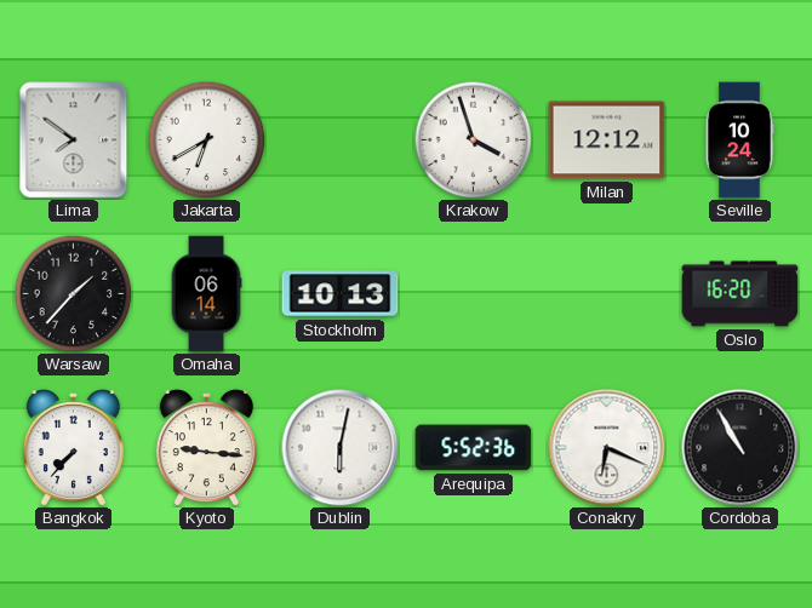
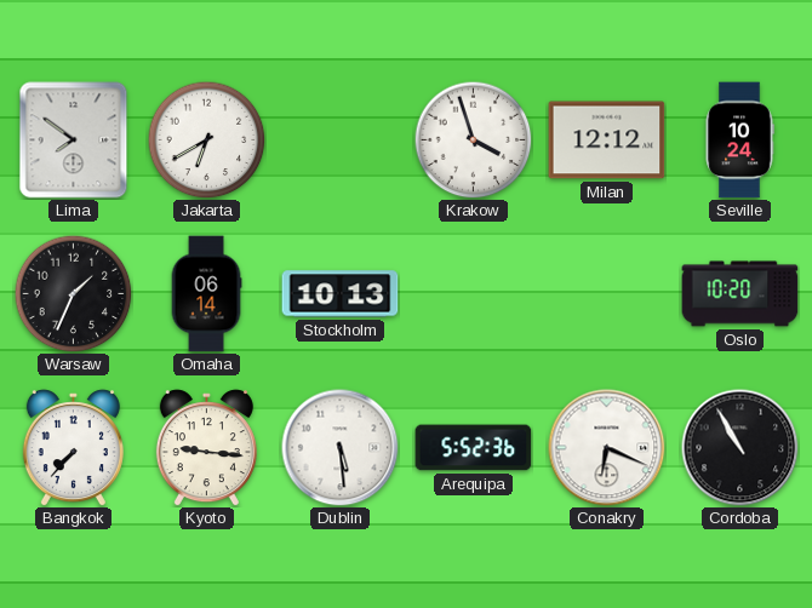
Warsaw: 1:37 -> 1:34 (73, 293)
Oslo: 16:20 -> 10:20 (740, 294)
Dublin: 6:02 -> 5:29 (341, 448)
